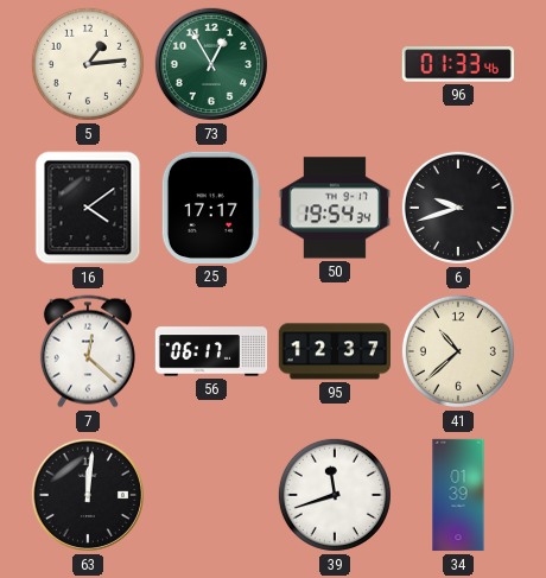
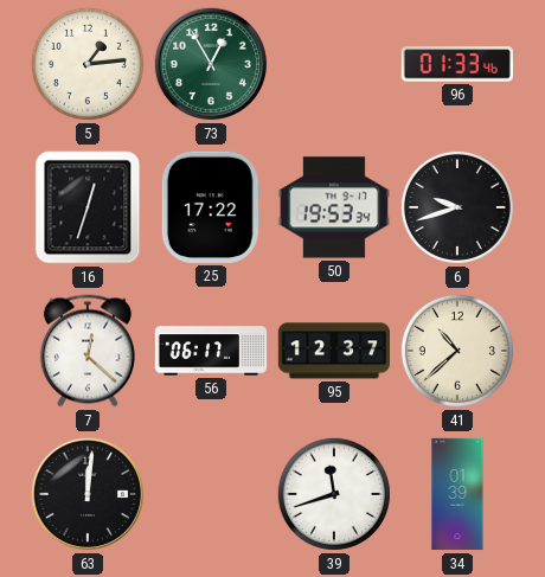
16: 4:09 -> 12:33 (88, 207)
25: 17:17 -> 17:22 (211, 207)
50: 19:54 -> 19:53 (334, 207)
